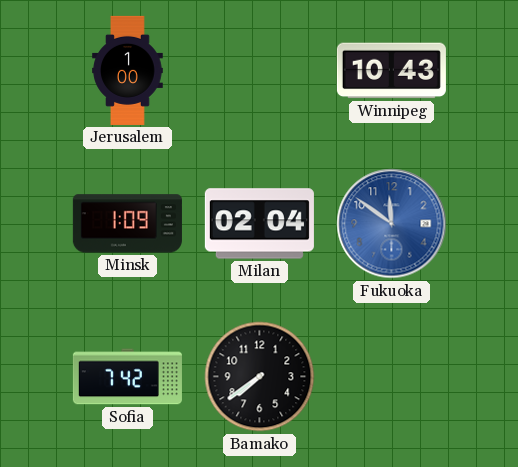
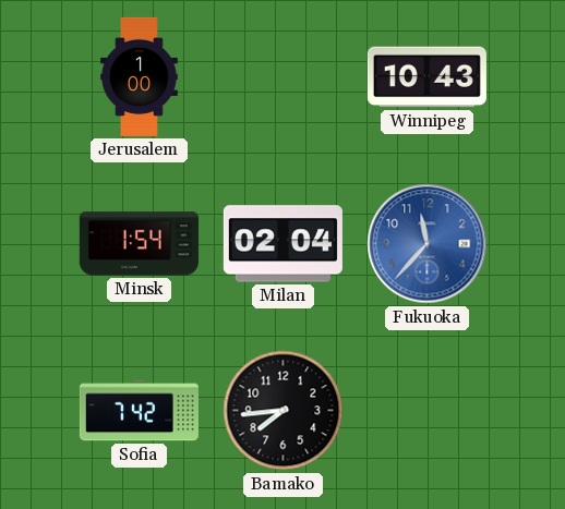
Minsk: 1:09 -> 1:54 (139, 244)
Fukuoka: 11:51 -> 11:37 (428, 244)
Bamako: 7:39 -> 7:44 (284, 411)
